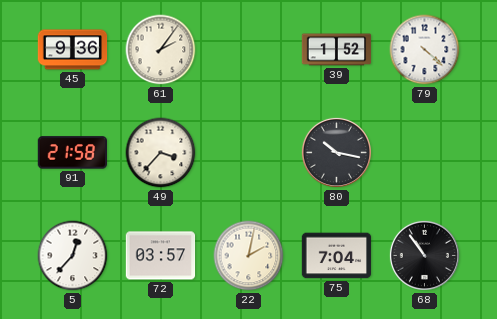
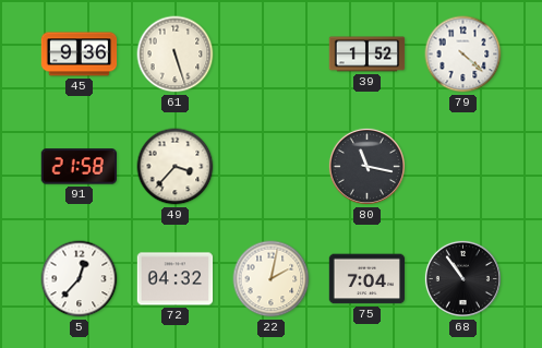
61: 2:06 -> 5:27 (176, 55)
80: 10:17 -> 11:17 (366, 166)
72: 03:57 -> 04:32 (176, 279)
